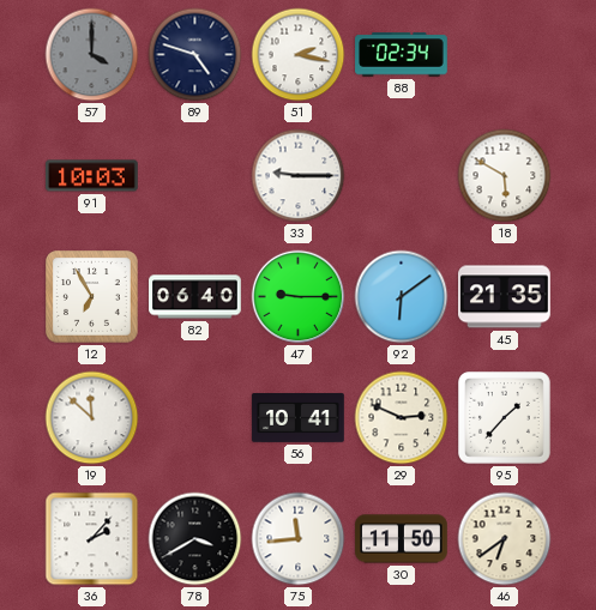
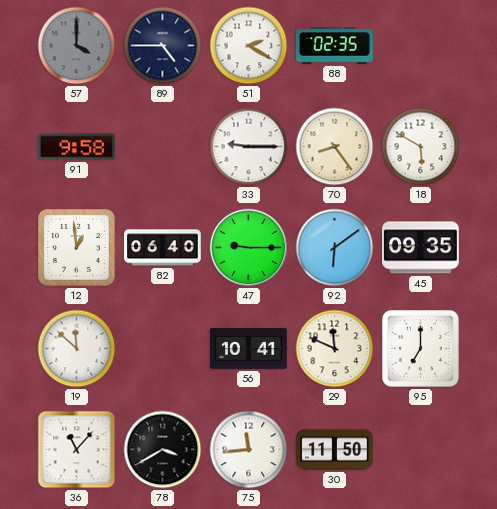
89: 4:48 -> 4:45 (163, 46)
51: 2:17 -> 2:20 (249, 46)
88: 02:34 -> 02:35 (335, 46)
91: 10:03 -> 9:58 (77, 147)
70: none -> 8:24 (335, 147)
12: 6:55 -> 12:59 (77, 248)
45: 21:35 -> 09:35 (421, 248)
29: 2:49 -> 11:49 (335, 349)
95: 1:37 -> 7:00 (421, 349)
36: 2:07 -> 11:07 (77, 450)
46: 6:39 -> none (505, 539)
